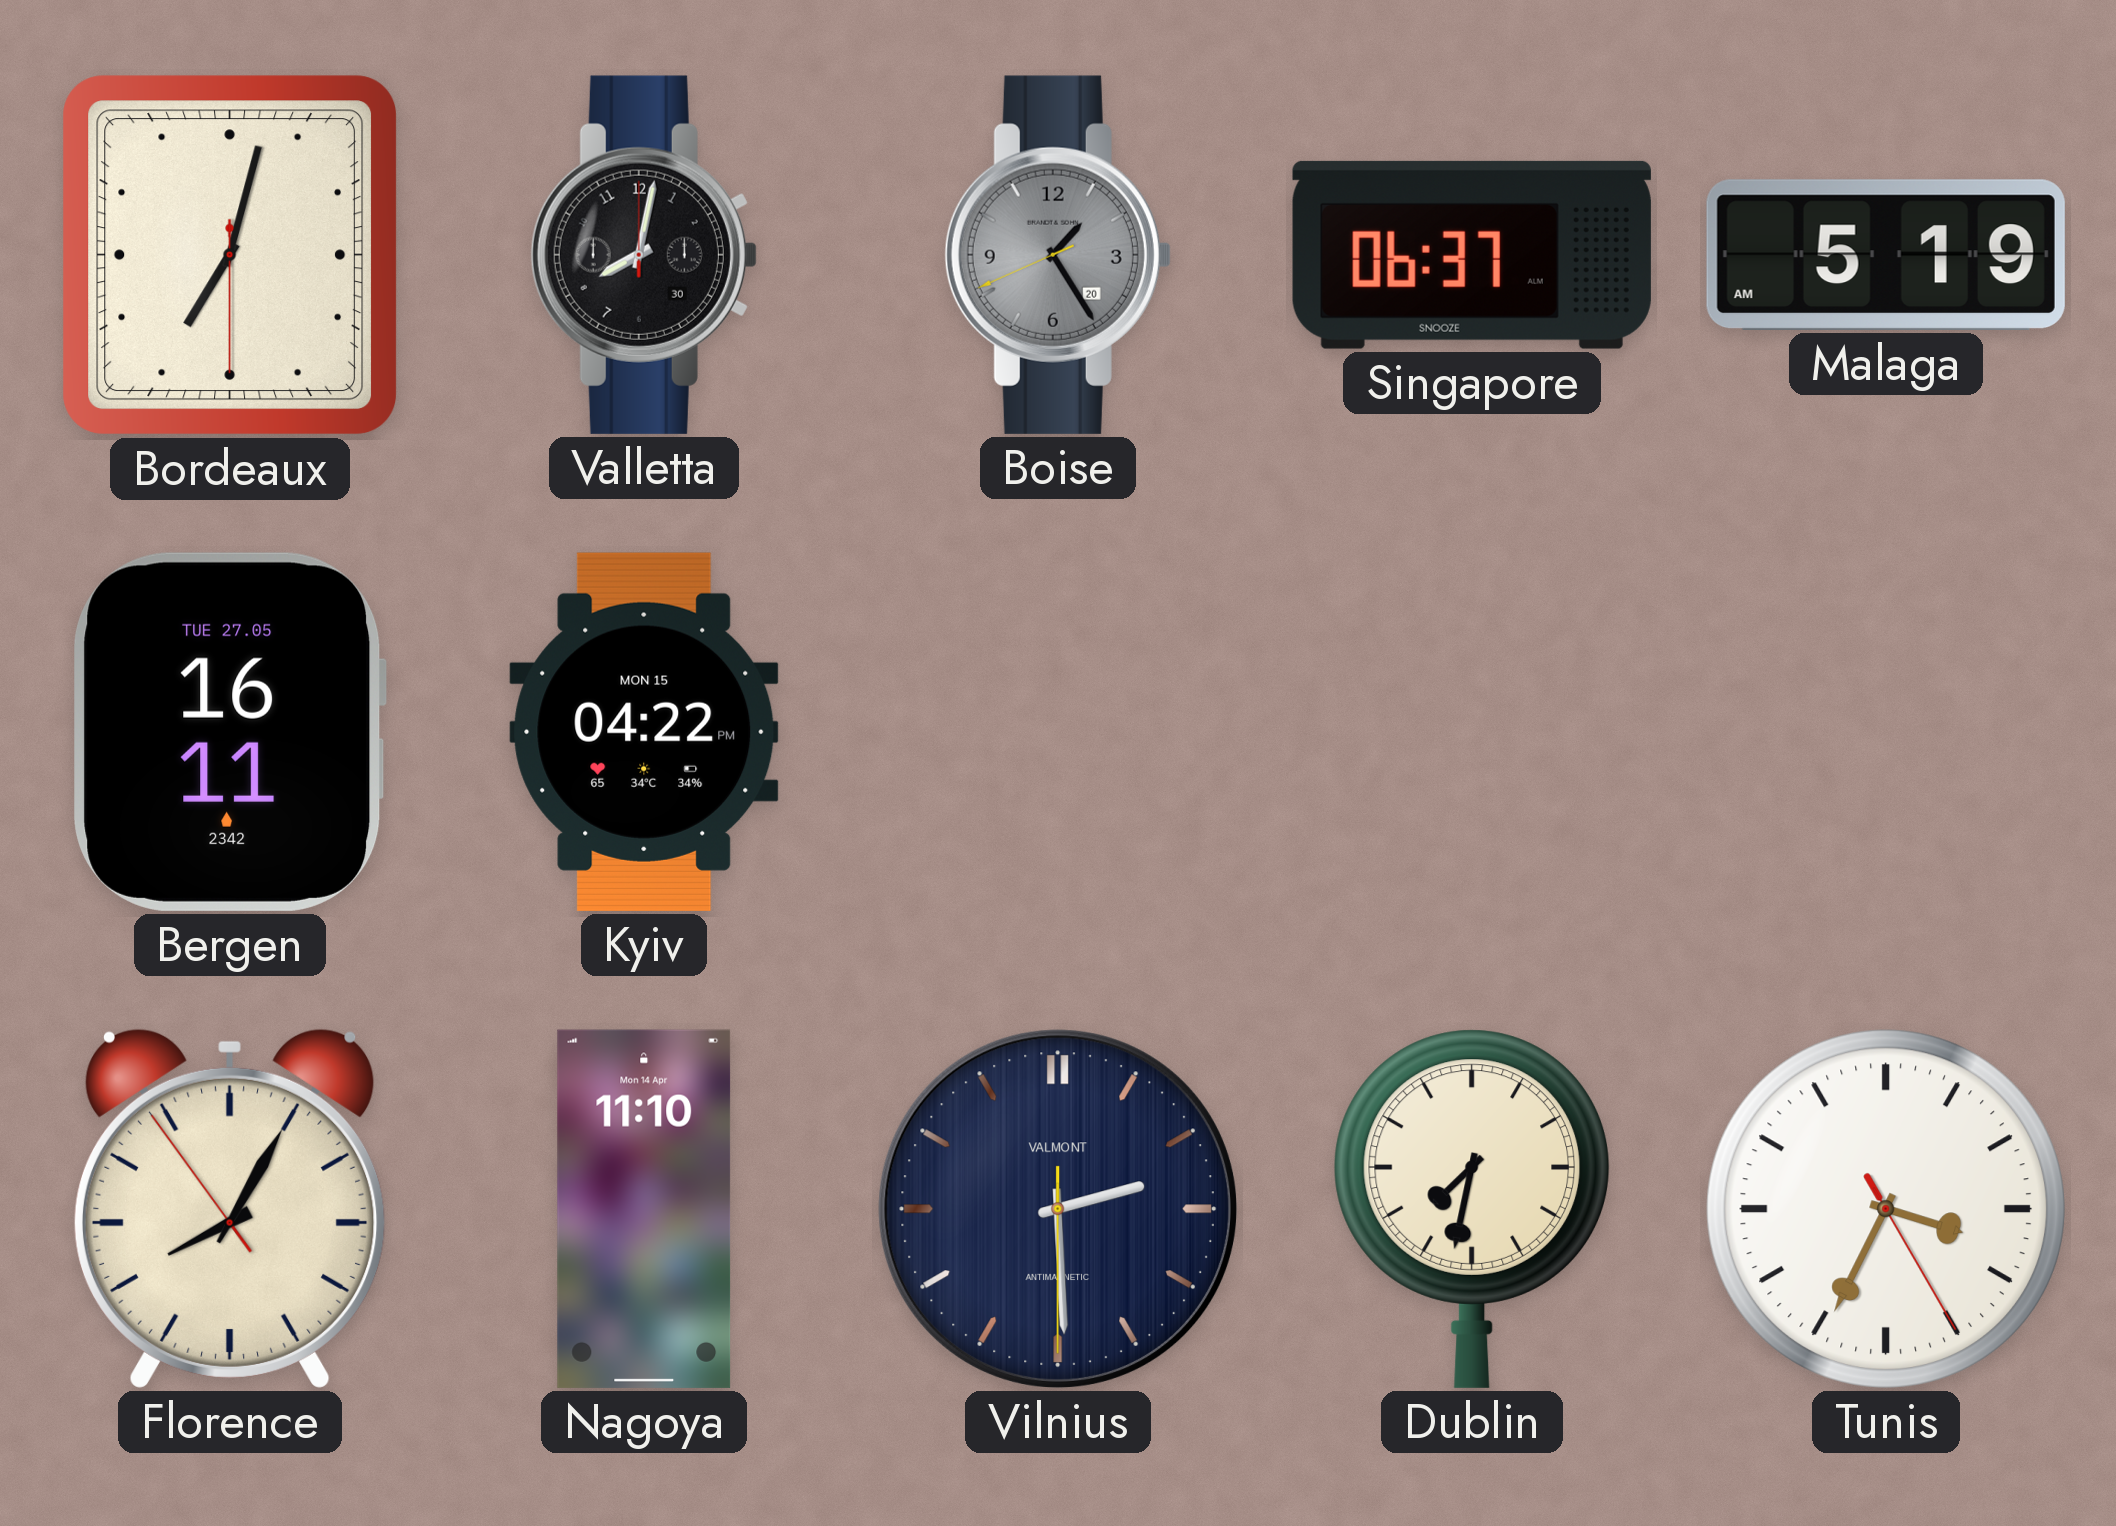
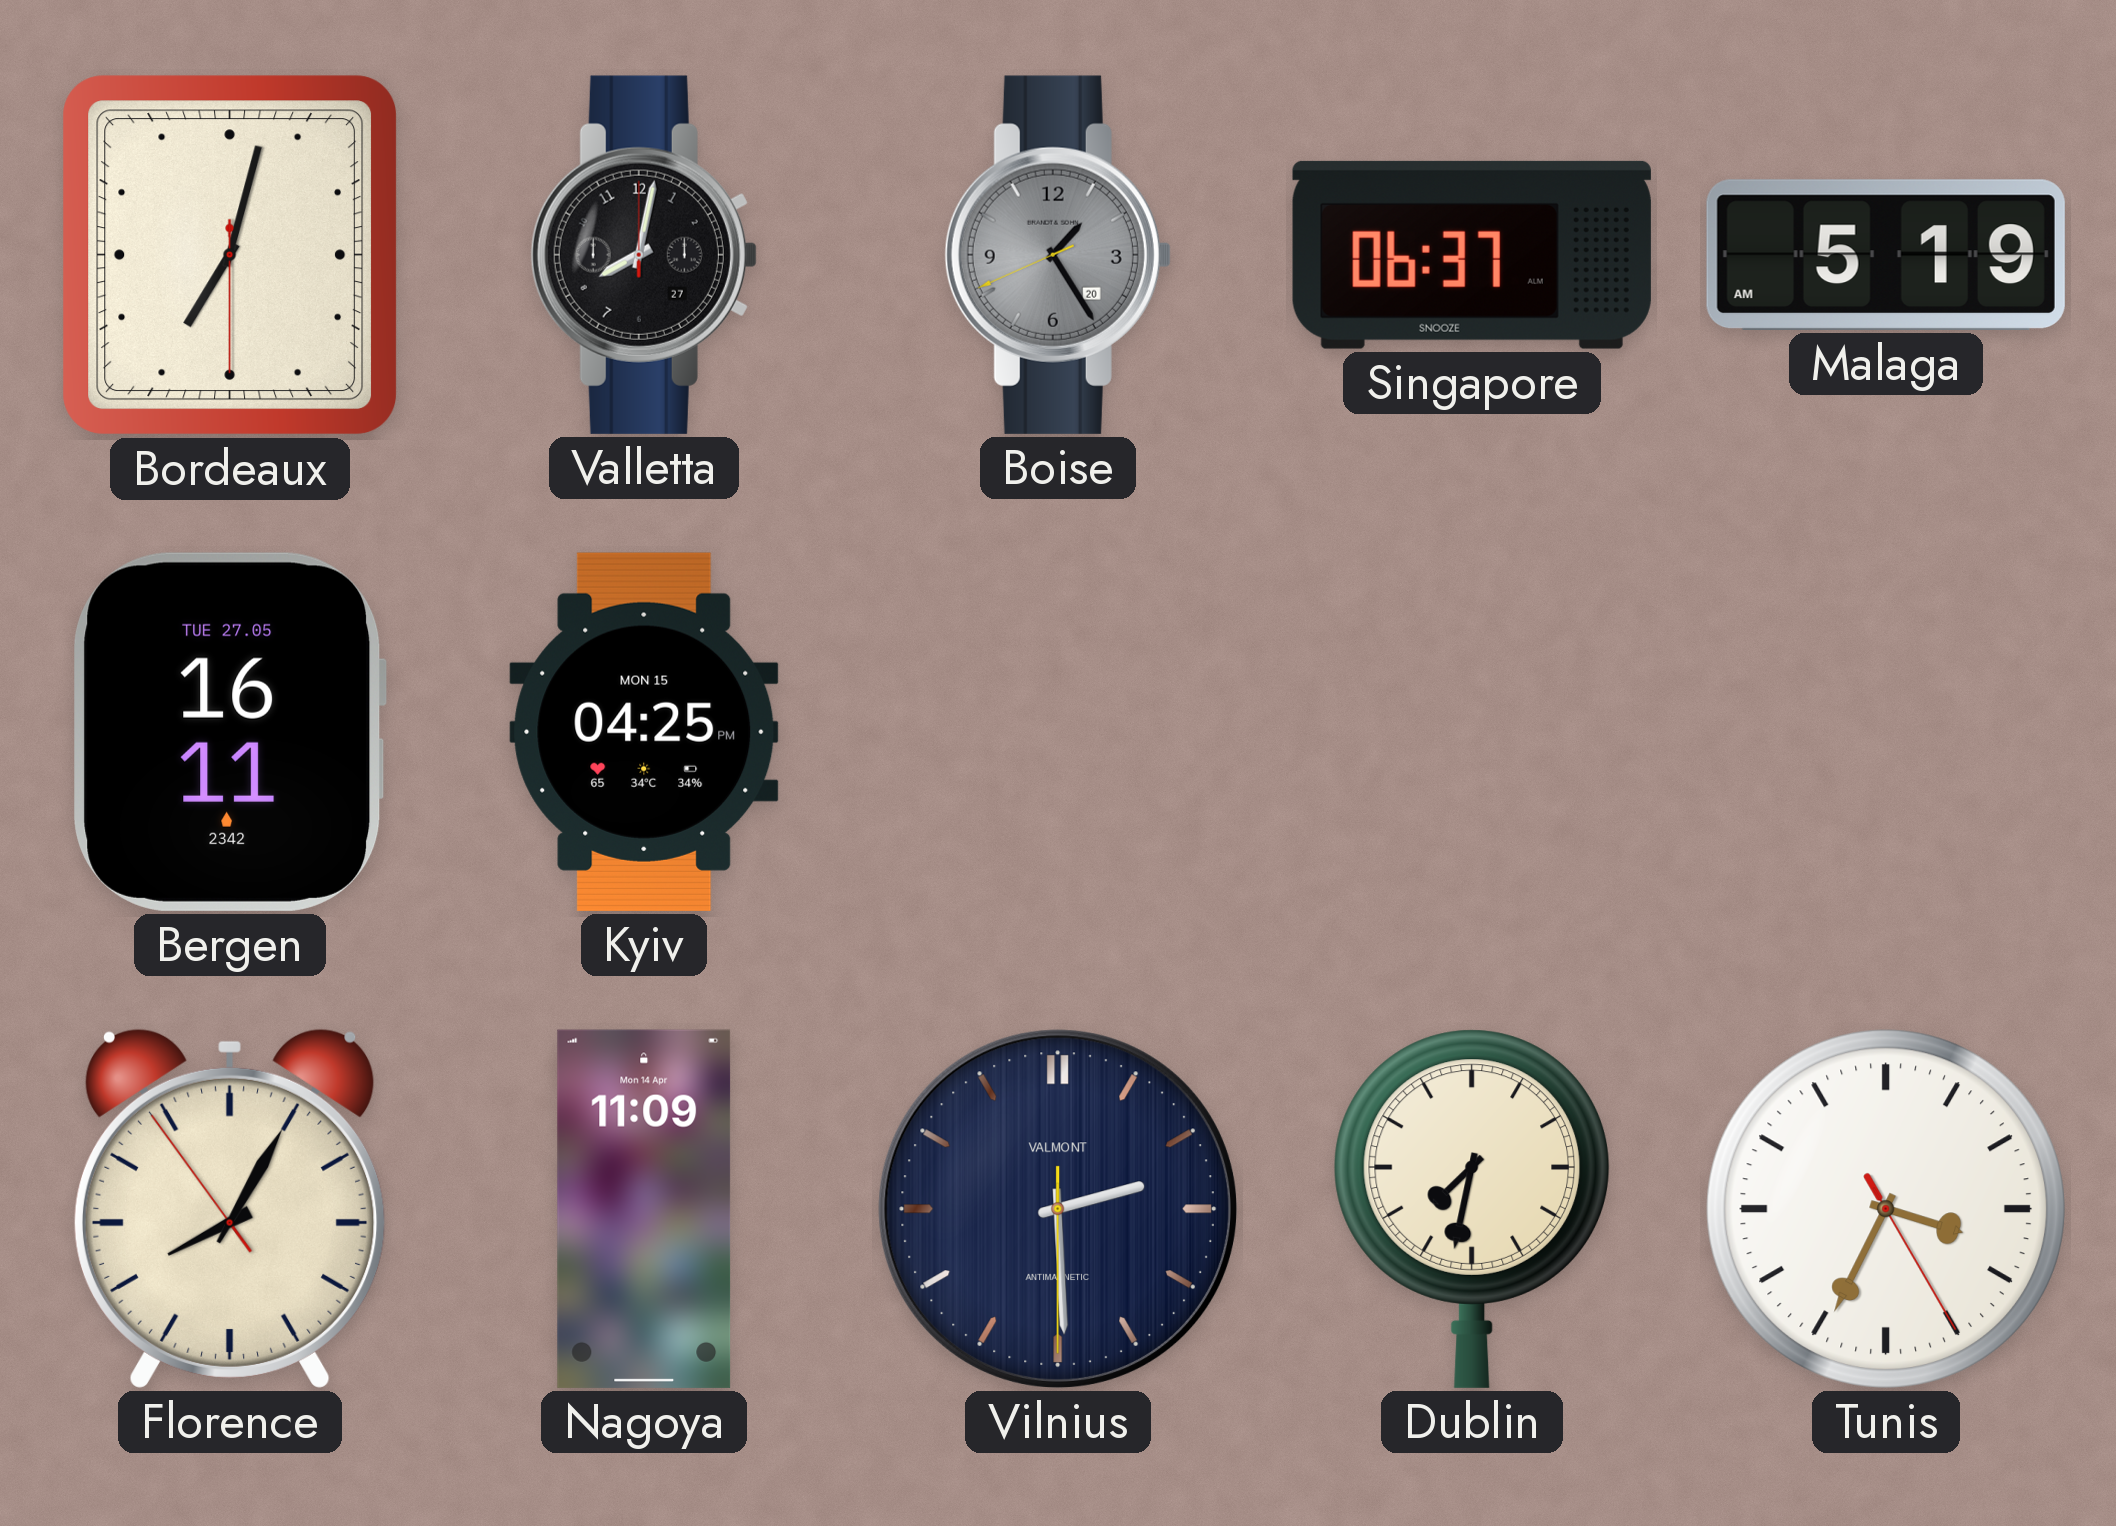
Valletta date: 30 -> 27 (644, 255)
Kyiv: 04:22 -> 04:25 (644, 732)
Nagoya: 11:10 -> 11:09 (644, 1209)
